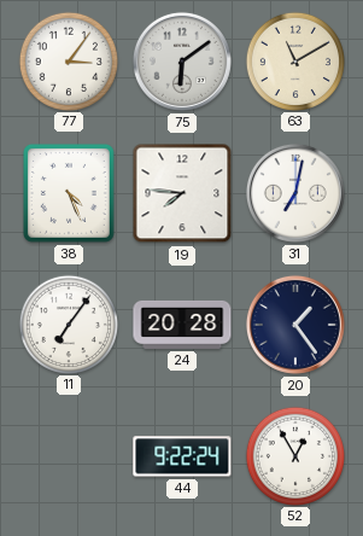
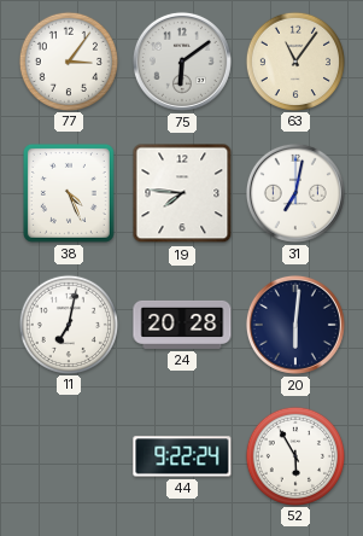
63: 11:10 -> 11:06 (294, 60)
11: 7:06 -> 7:02 (68, 324)
20: 1:24 -> 6:01 (295, 325)
52: 12:55 -> 5:55 (294, 455)
